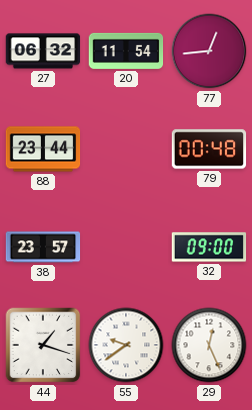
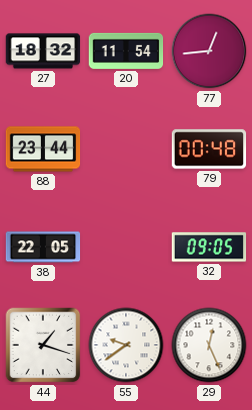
27: 06:32 -> 18:32 (43, 51)
38: 23:57 -> 22:05 (43, 247)
32: 09:00 -> 09:05 (209, 247)
